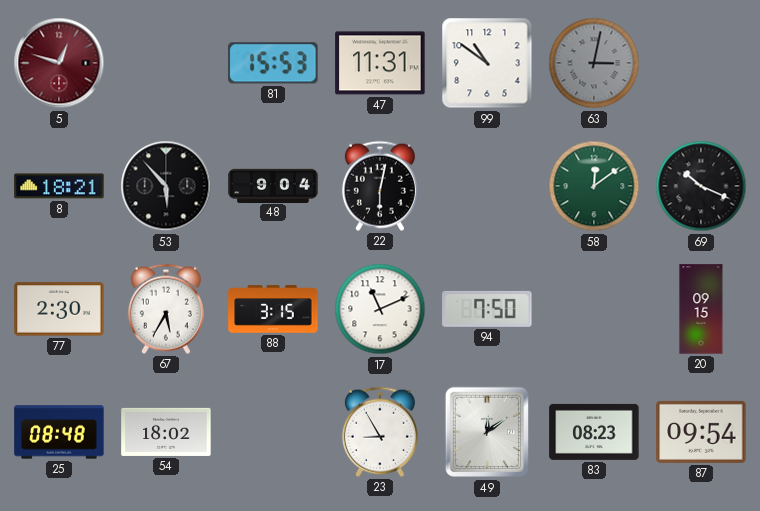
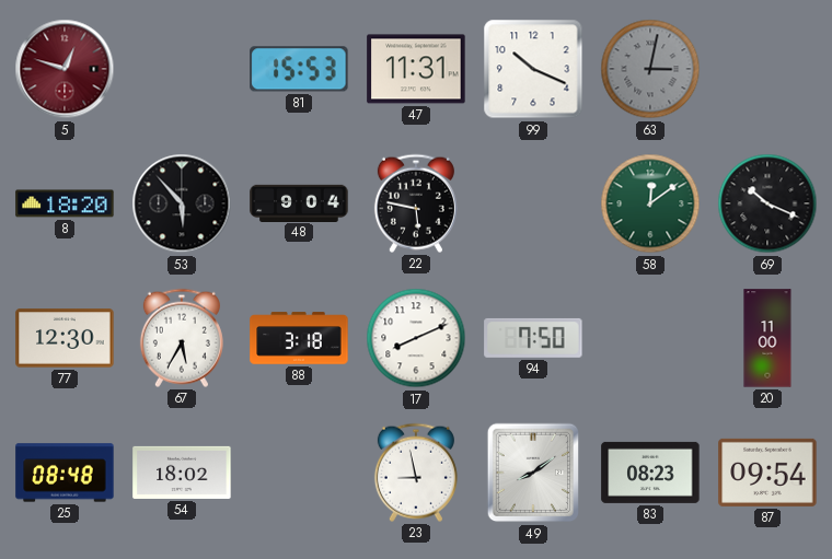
99: 10:51 -> 10:19 (533, 69)
8: 18:21 -> 18:20 (65, 203)
22: 6:02 -> 5:47 (416, 203)
77: 2:30 -> 12:30 (65, 338)
88: 3:15 -> 3:18 (299, 338)
17: 11:11 -> 8:11 (416, 338)
20: 09:15 -> 11:00 (767, 338)
23: 8:55 -> 8:58 (416, 473)
49: 12:09 -> 8:09 (533, 473)
